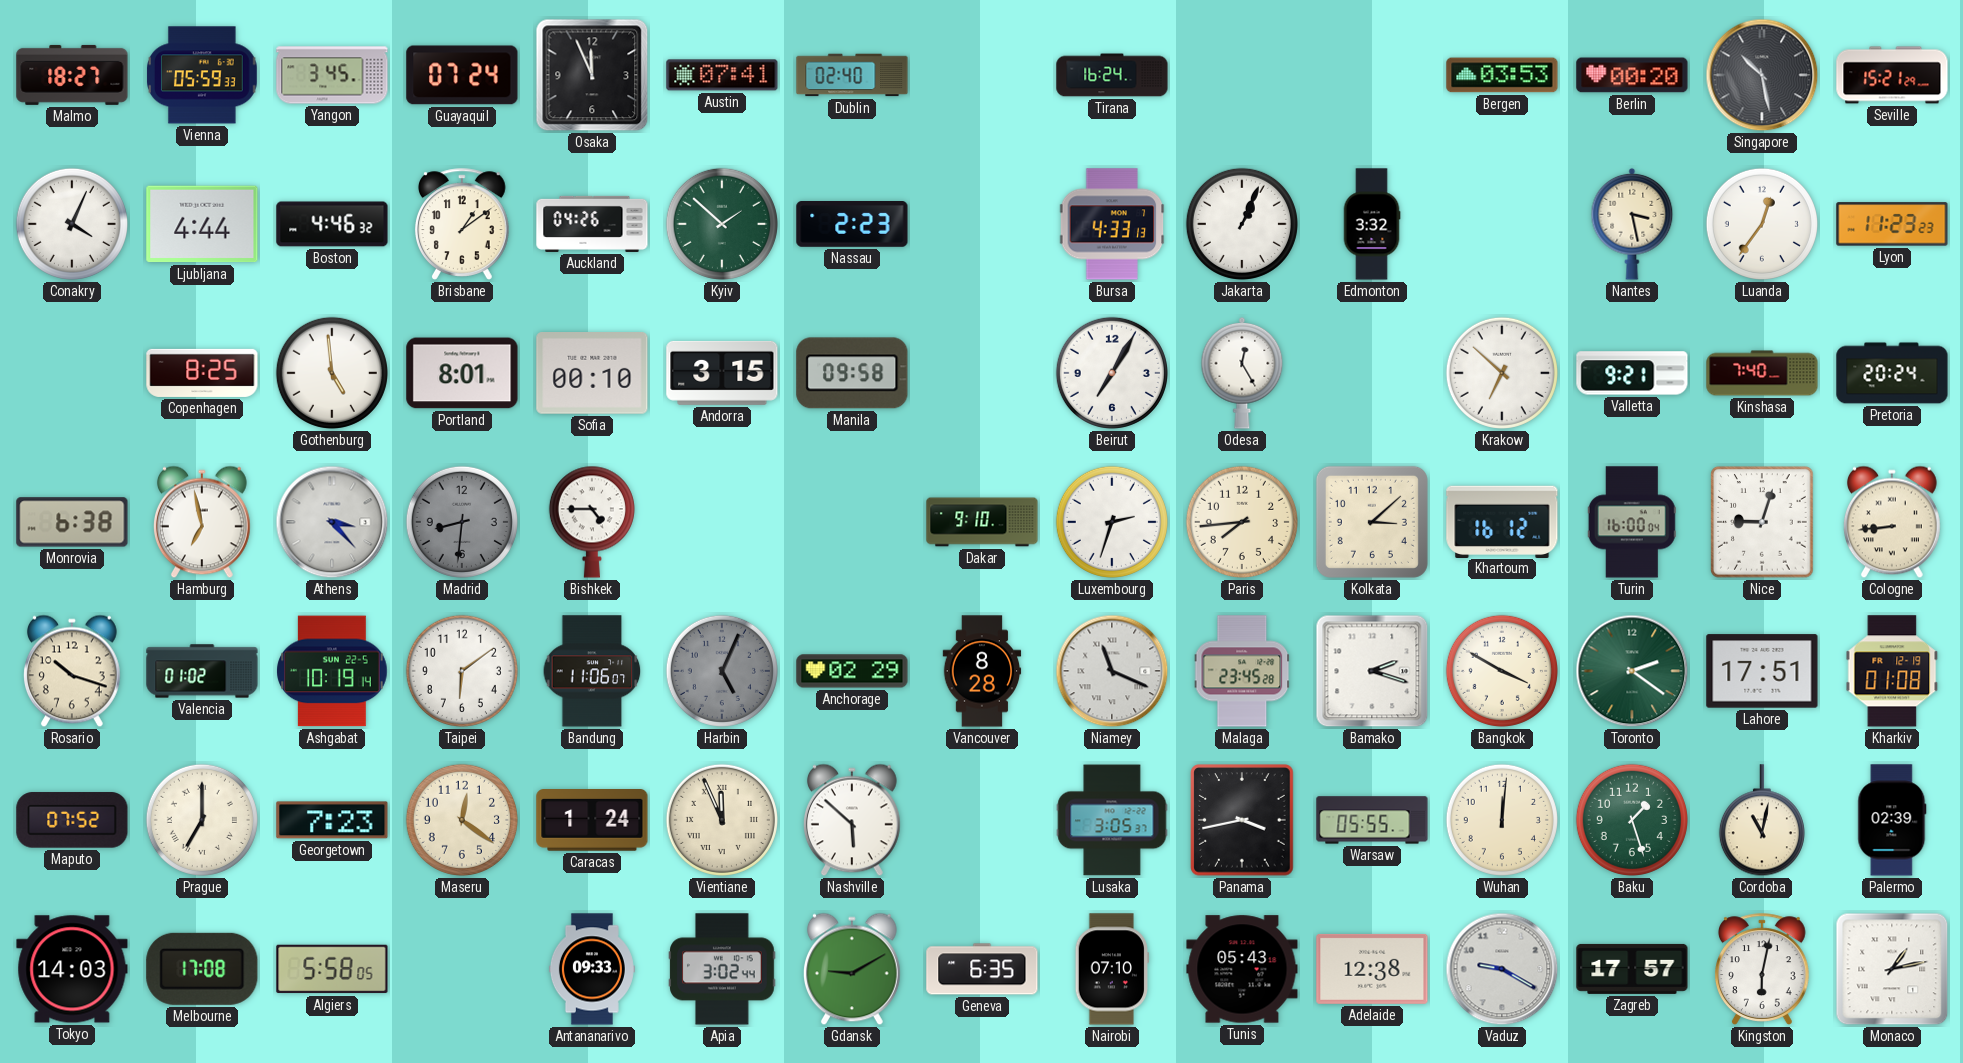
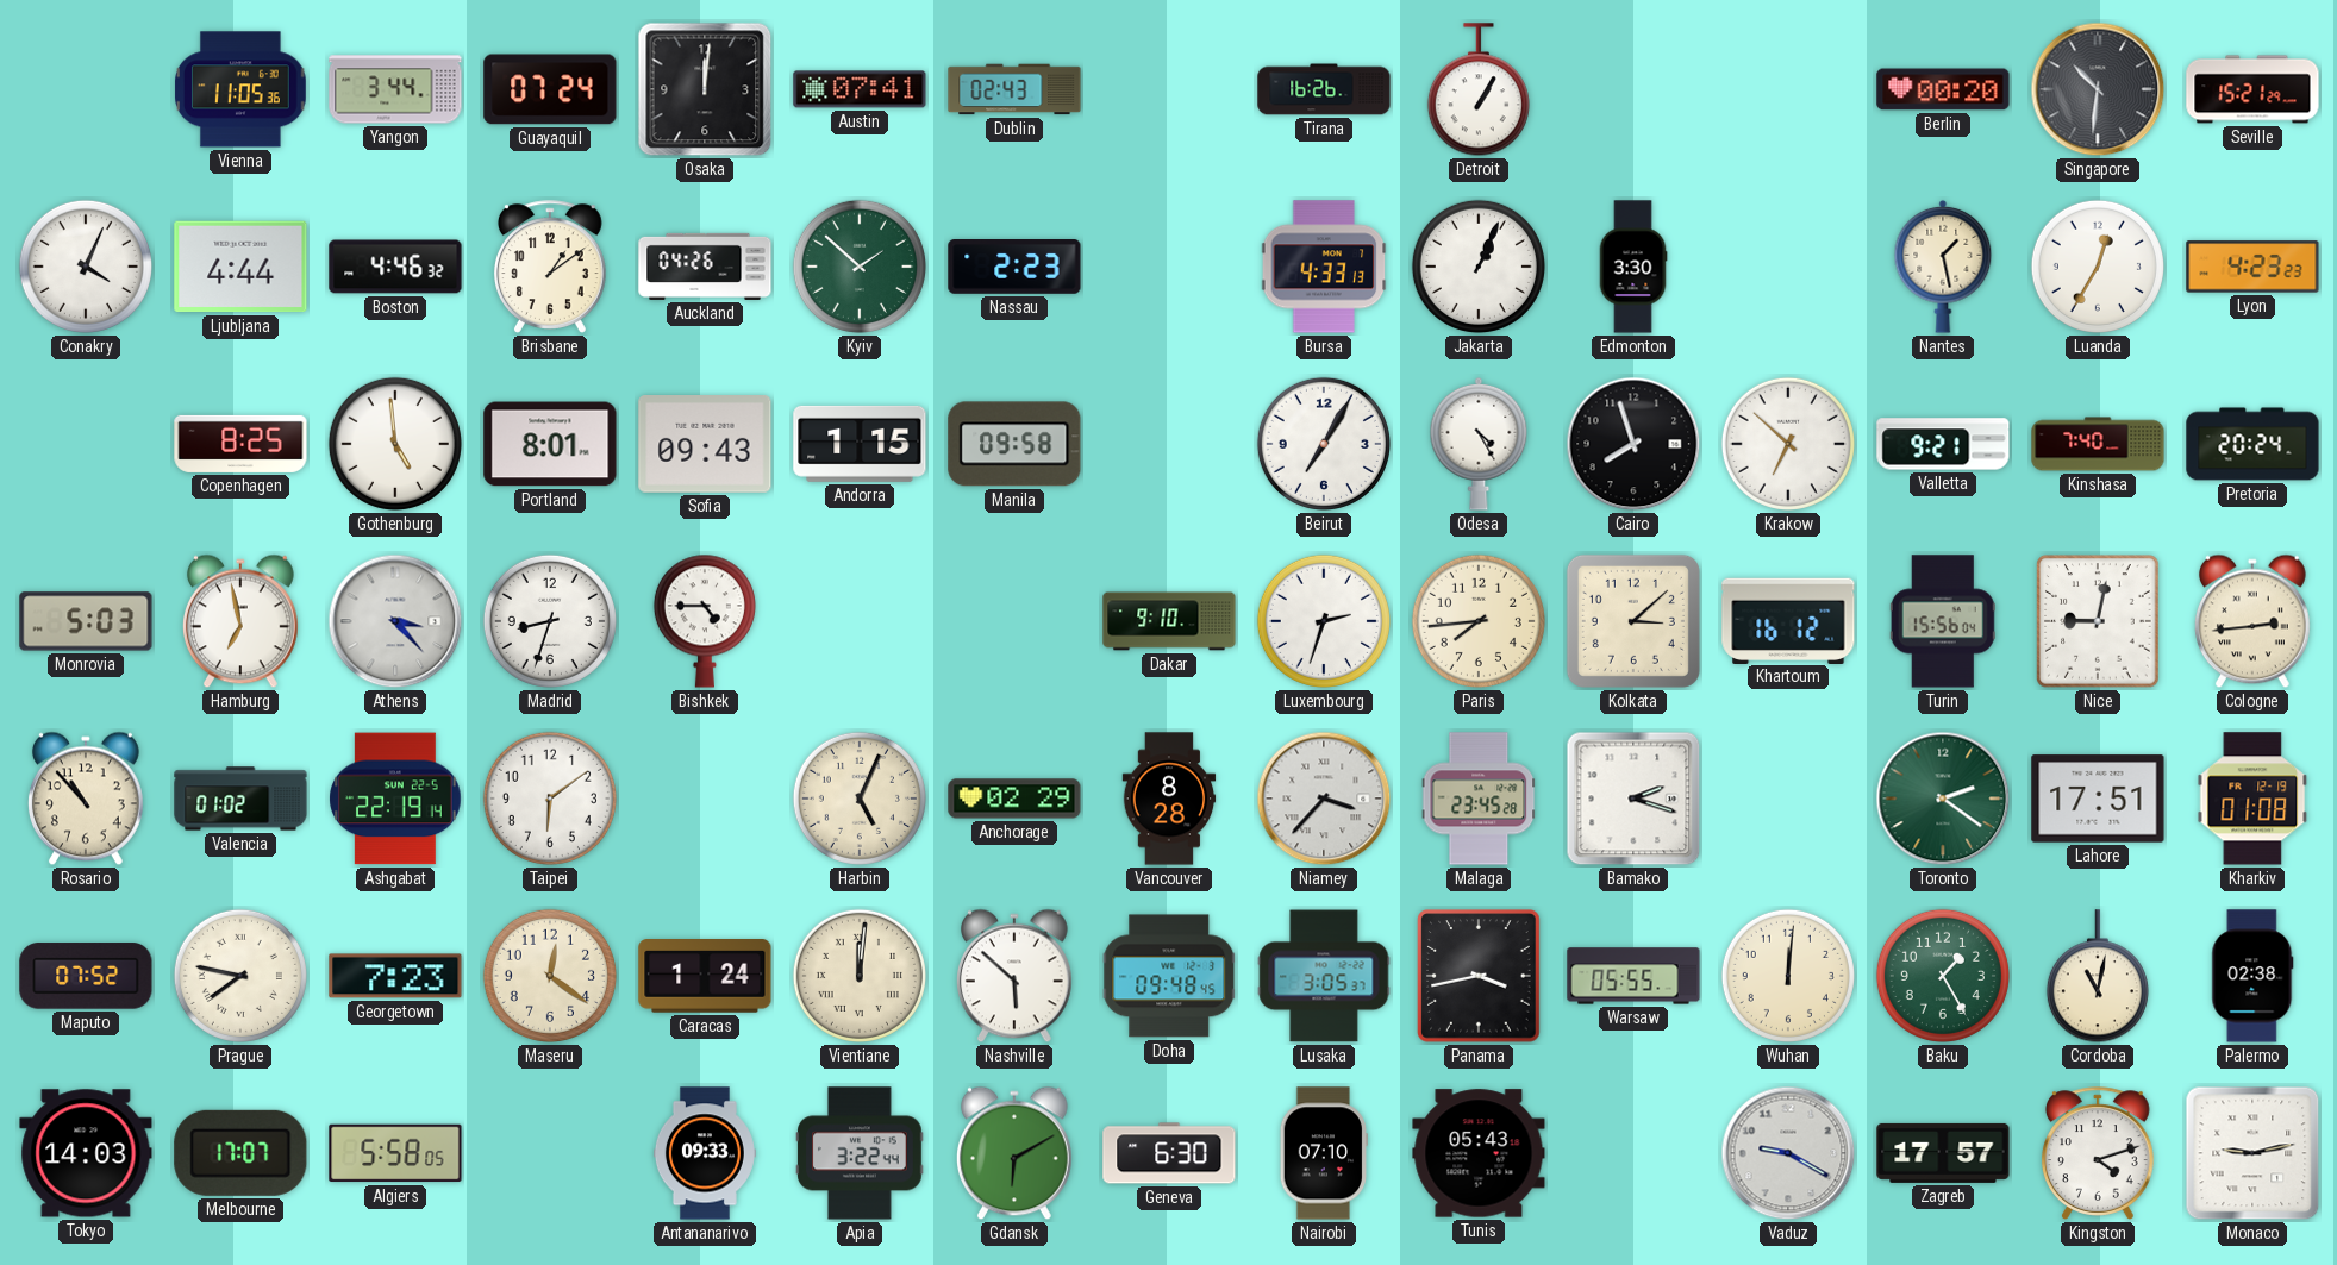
Malmo: 18:27 -> none (72, 75)
Vienna: 05:59 -> 11:05 (242, 89)
Yangon: 3:45 -> 3:44 (395, 89)
Osaka: 11:56 -> 12:01 (705, 89)
Dublin: 02:40 -> 02:43 (1014, 89)
Tirana: 16:24 -> 16:26 (1324, 89)
Detroit: none -> 1:05 (1479, 90)
Bergen: 03:53 -> none (1502, 75)
Singapore: 10:28 -> 10:31 (2098, 89)
Edmonton: 3:32 -> 3:30 (1633, 267)
Nantes: 3:28 -> 1:28 (1943, 267)
Luanda: 12:36 -> 12:35 (2098, 267)
Lyon: 11:23 -> 4:23 (2252, 267)
Sofia: 00:10 -> 09:43 (705, 445)
Andorra: 3:15 -> 1:15 (860, 444)
Odesa: 12:25 -> 4:25 (1479, 444)
Cairo: none -> 7:57 (1633, 444)
Monrovia: 6:38 -> 5:03 (86, 621)
Madrid: 8:31 -> 8:33 (550, 621)
Madrid dial: grey -> white (550, 621)
Turin: 16:00 -> 15:56 (1943, 621)
Nice: 9:03 -> 9:02 (2098, 621)
Cologne: 8:44 -> 2:44 (2252, 621)
Rosario: 10:18 -> 10:53 (86, 799)
Ashgabat: 10:19 -> 22:19 (395, 799)
Bandung: 11:06 -> none (592, 671)
Harbin dial: grey -> cream (860, 799)
Niamey: 11:19 -> 3:37 (1324, 799)
Bangkok: 3:50 -> none (1502, 671)
Prague: 7:00 -> 7:47 (240, 976)
Vientiane: 11:56 -> 12:01 (860, 976)
Doha: none -> 09:48 (1169, 976)
Baku: 1:27 -> 1:25 (1943, 976)
Palermo: 02:39 -> 02:38 (2252, 976)
Melbourne: 17:08 -> 17:07 (240, 1153)
Apia: 3:02 -> 3:22 (860, 1153)
Gdansk: 9:10 -> 6:10 (1014, 1153)
Geneva: 6:35 -> 6:30 (1169, 1153)
Adelaide: 12:38 -> none (1372, 969)
Kingston: 6:02 -> 4:12 (2098, 1153)
Monaco: 1:13 -> 9:13 (2252, 1153)
